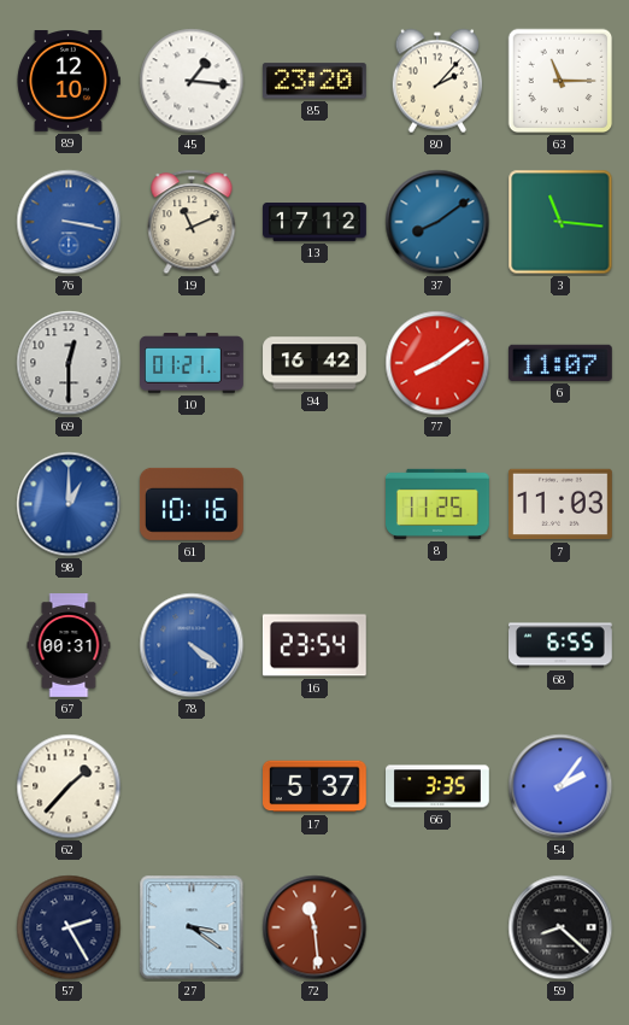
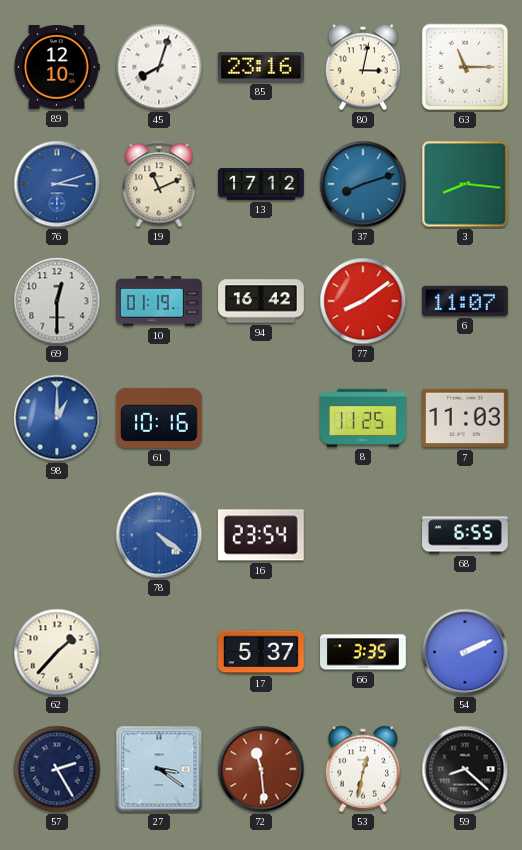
45: 1:16 -> 8:03 (159, 67)
85: 23:20 -> 23:16 (261, 67)
80: 2:07 -> 3:02 (363, 67)
76: 3:17 -> 3:12 (57, 184)
37: 8:09 -> 8:12 (363, 184)
3: 11:16 -> 8:16 (465, 184)
10: 01:21 -> 01:19 (160, 302)
67: 00:31 -> none (69, 645)
54: 2:06 -> 2:11 (465, 652)
53: none -> 12:32 (363, 769)
